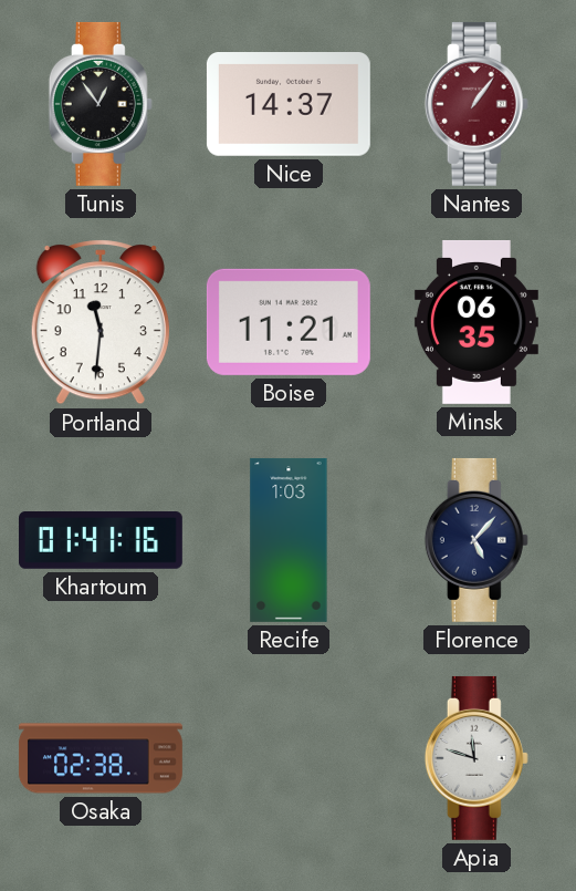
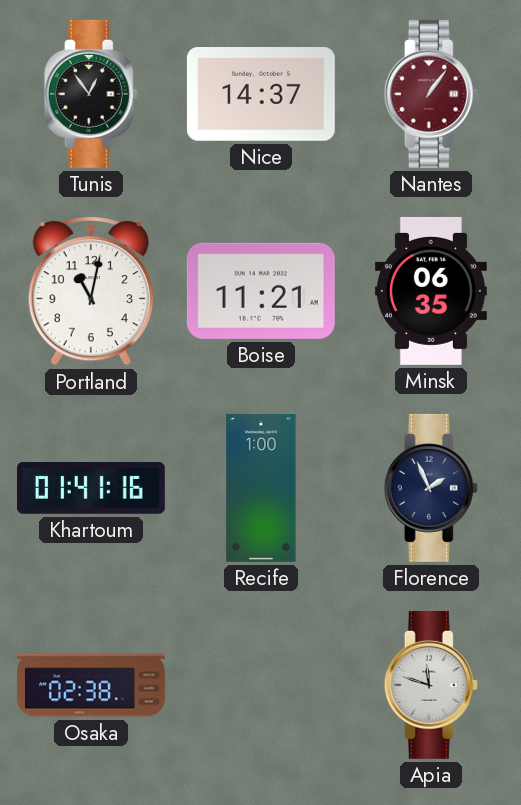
Portland: 11:31 -> 11:02 (91, 291)
Recife: 1:03 -> 1:00 (261, 488)
Florence: 5:07 -> 1:56 (431, 488)
